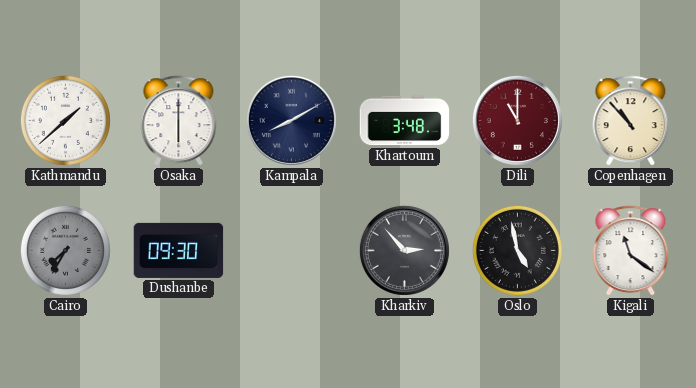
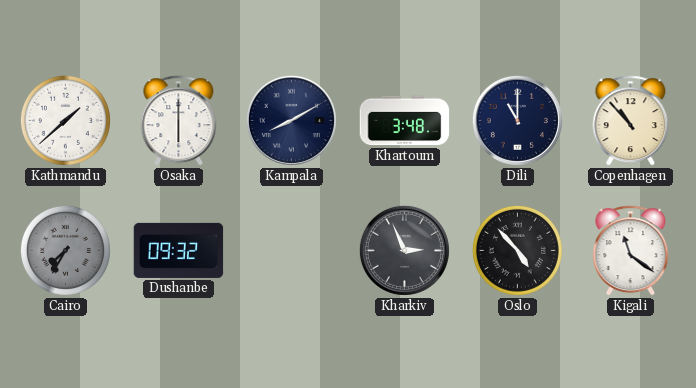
Dili dial: burgundy -> navy (517, 120)
Dushanbe: 09:30 -> 09:32 (179, 250)
Kharkiv: 2:53 -> 2:56 (404, 250)
Oslo: 4:58 -> 4:53 (517, 250)
